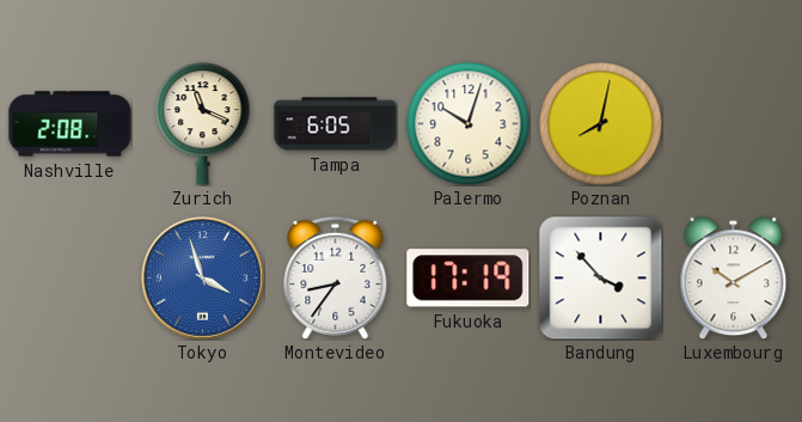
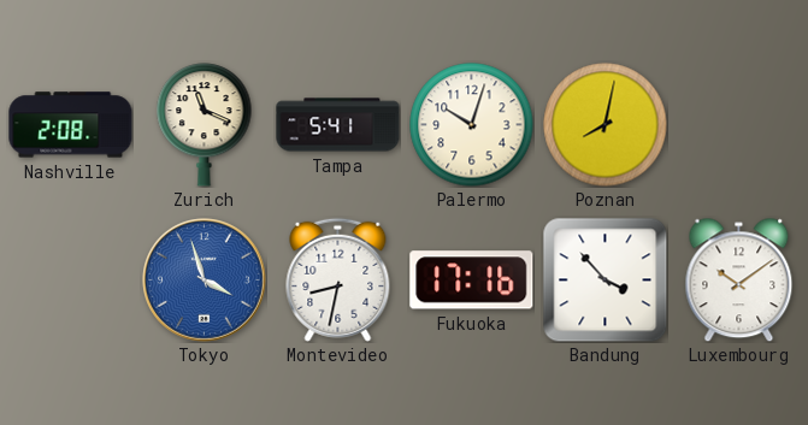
Tampa: 6:05 -> 5:41 (338, 125)
Montevideo: 8:36 -> 8:32 (338, 279)
Fukuoka: 17:19 -> 17:16 (472, 281)
Luxembourg: 10:10 -> 10:09 (739, 279)
